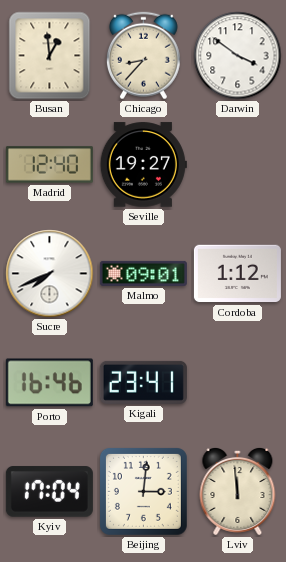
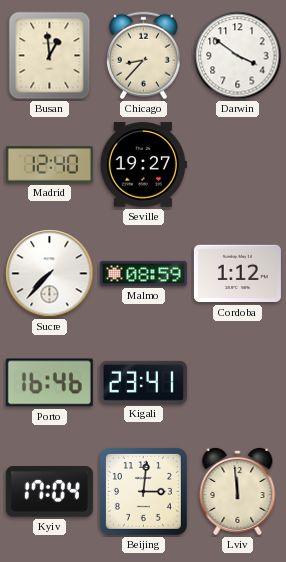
Sucre: 7:41 -> 7:37 (50, 274)
Malmo: 09:01 -> 08:59 (143, 273)
